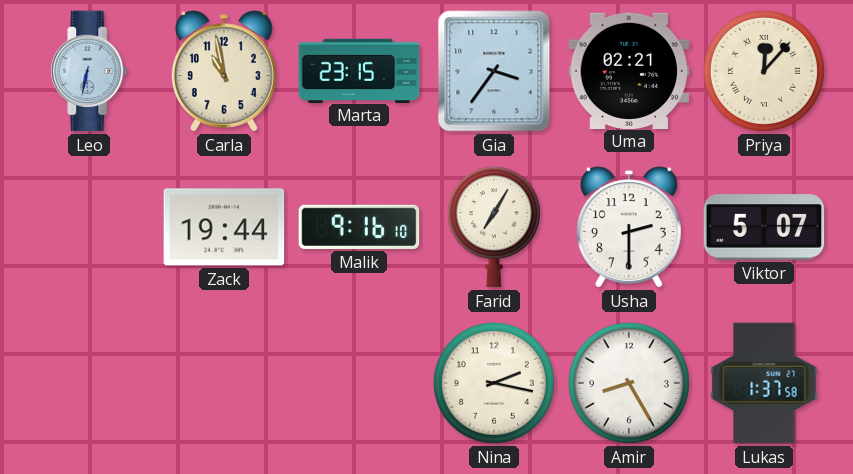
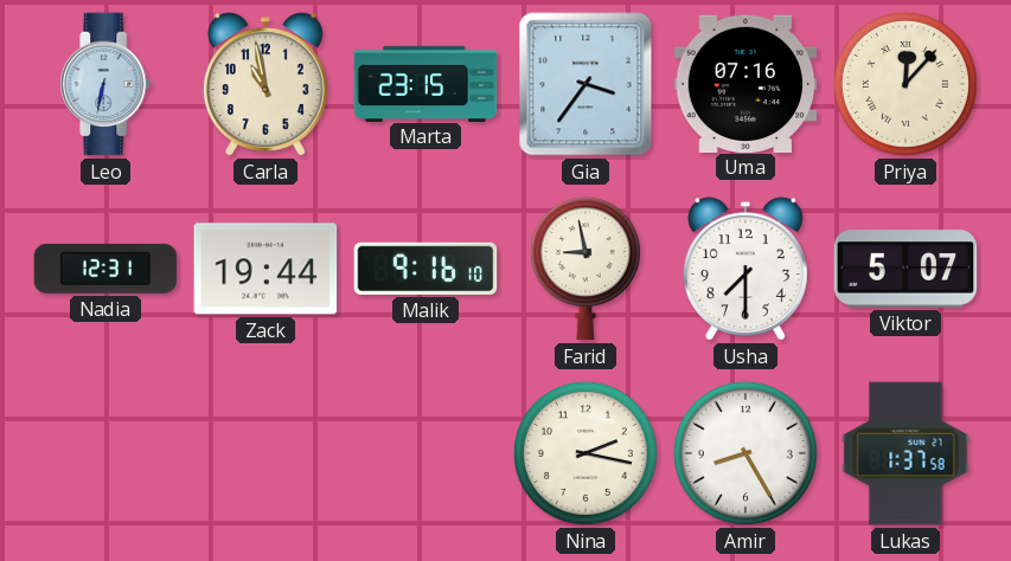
Uma: 02:21 -> 07:16 (746, 83)
Nadia: none -> 12:31 (105, 269)
Farid: 7:05 -> 8:58 (586, 269)
Usha: 2:30 -> 7:30 (746, 269)
